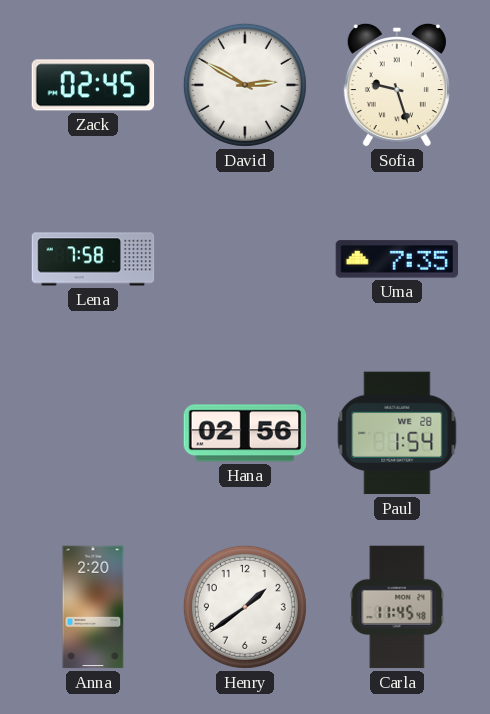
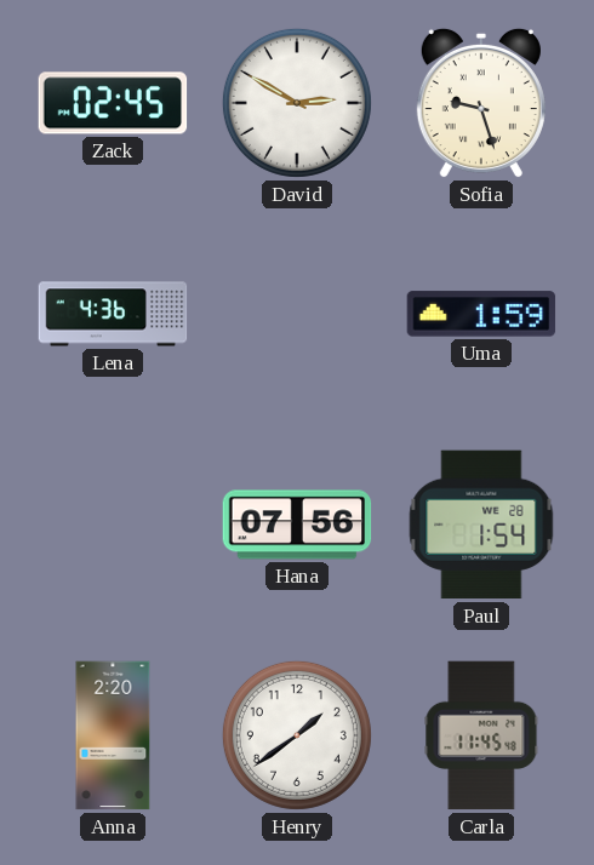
Lena: 7:58 -> 4:36 (113, 314)
Uma: 7:35 -> 1:59 (481, 314)
Hana: 02:56 -> 07:56 (297, 525)
